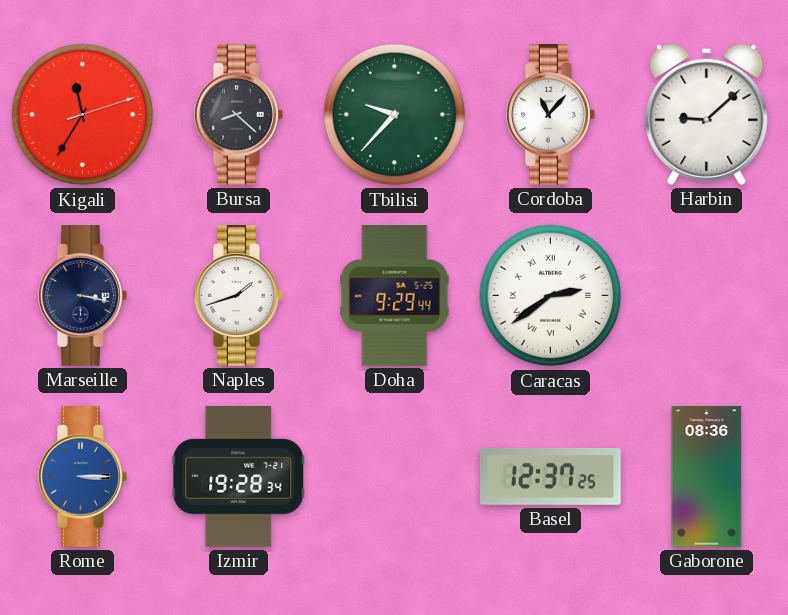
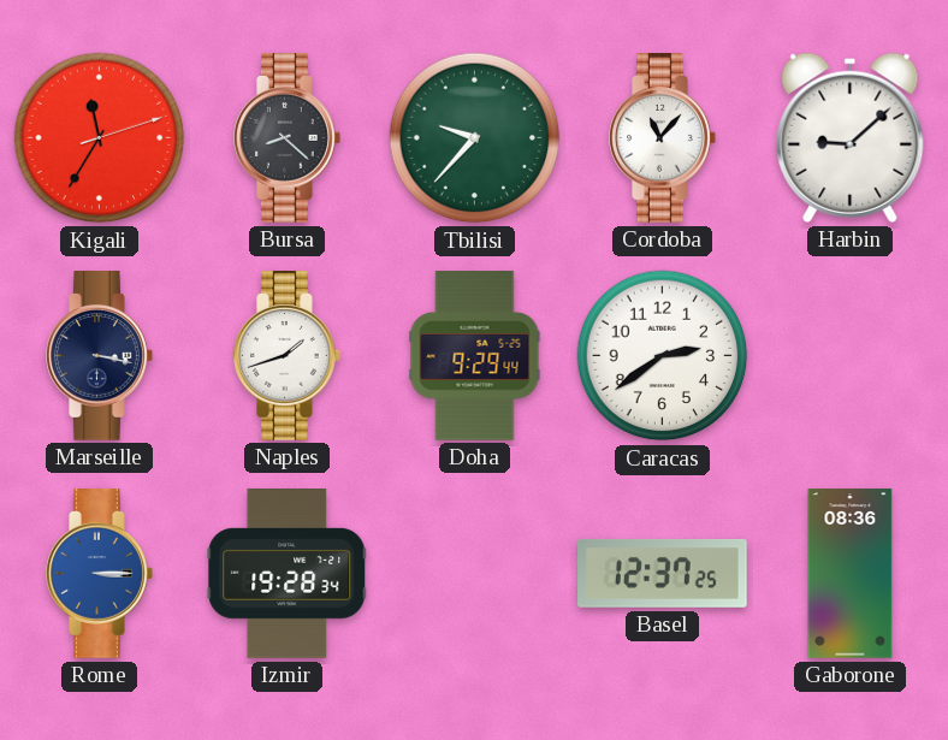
Caracas numerals: Roman -> Arabic (663, 356)
